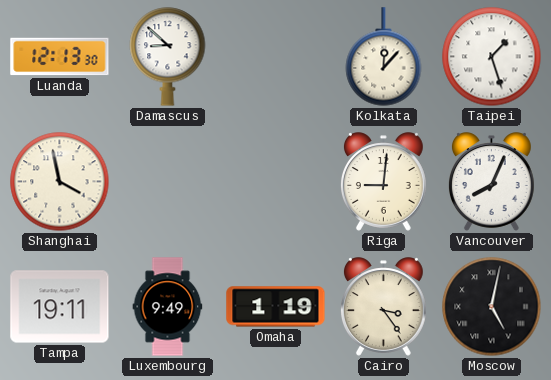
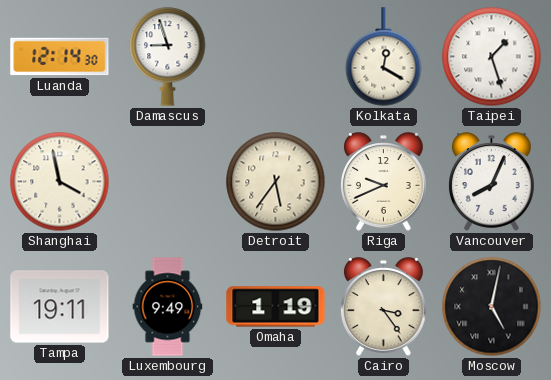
Luanda: 12:13 -> 12:14 (60, 57)
Damascus: 8:52 -> 8:57 (168, 57)
Kolkata: 12:07 -> 12:20 (384, 57)
Detroit: none -> 5:36 (276, 182)
Riga: 9:01 -> 9:41 (383, 182)
